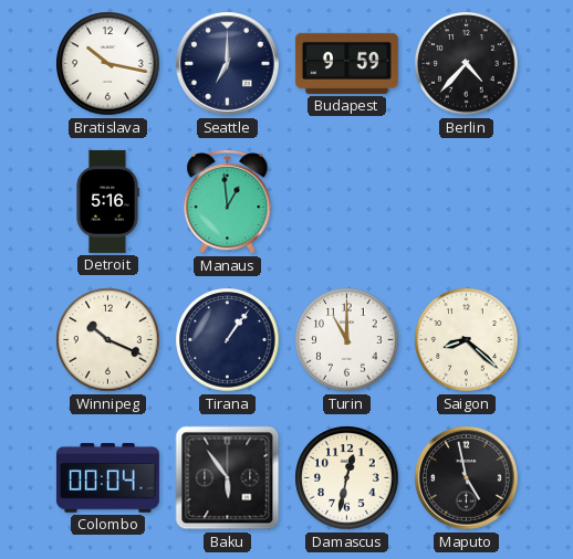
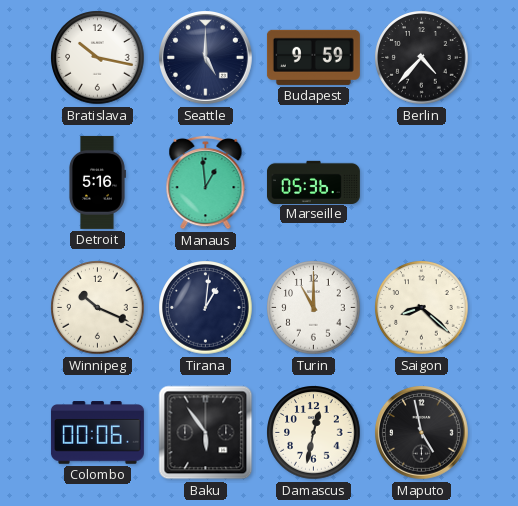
Seattle: 7:00 -> 5:00 (206, 58)
Marseille: none -> 05:36 (313, 182)
Tirana: 1:06 -> 1:01 (206, 308)
Colombo: 00:04 -> 00:06 (97, 433)
